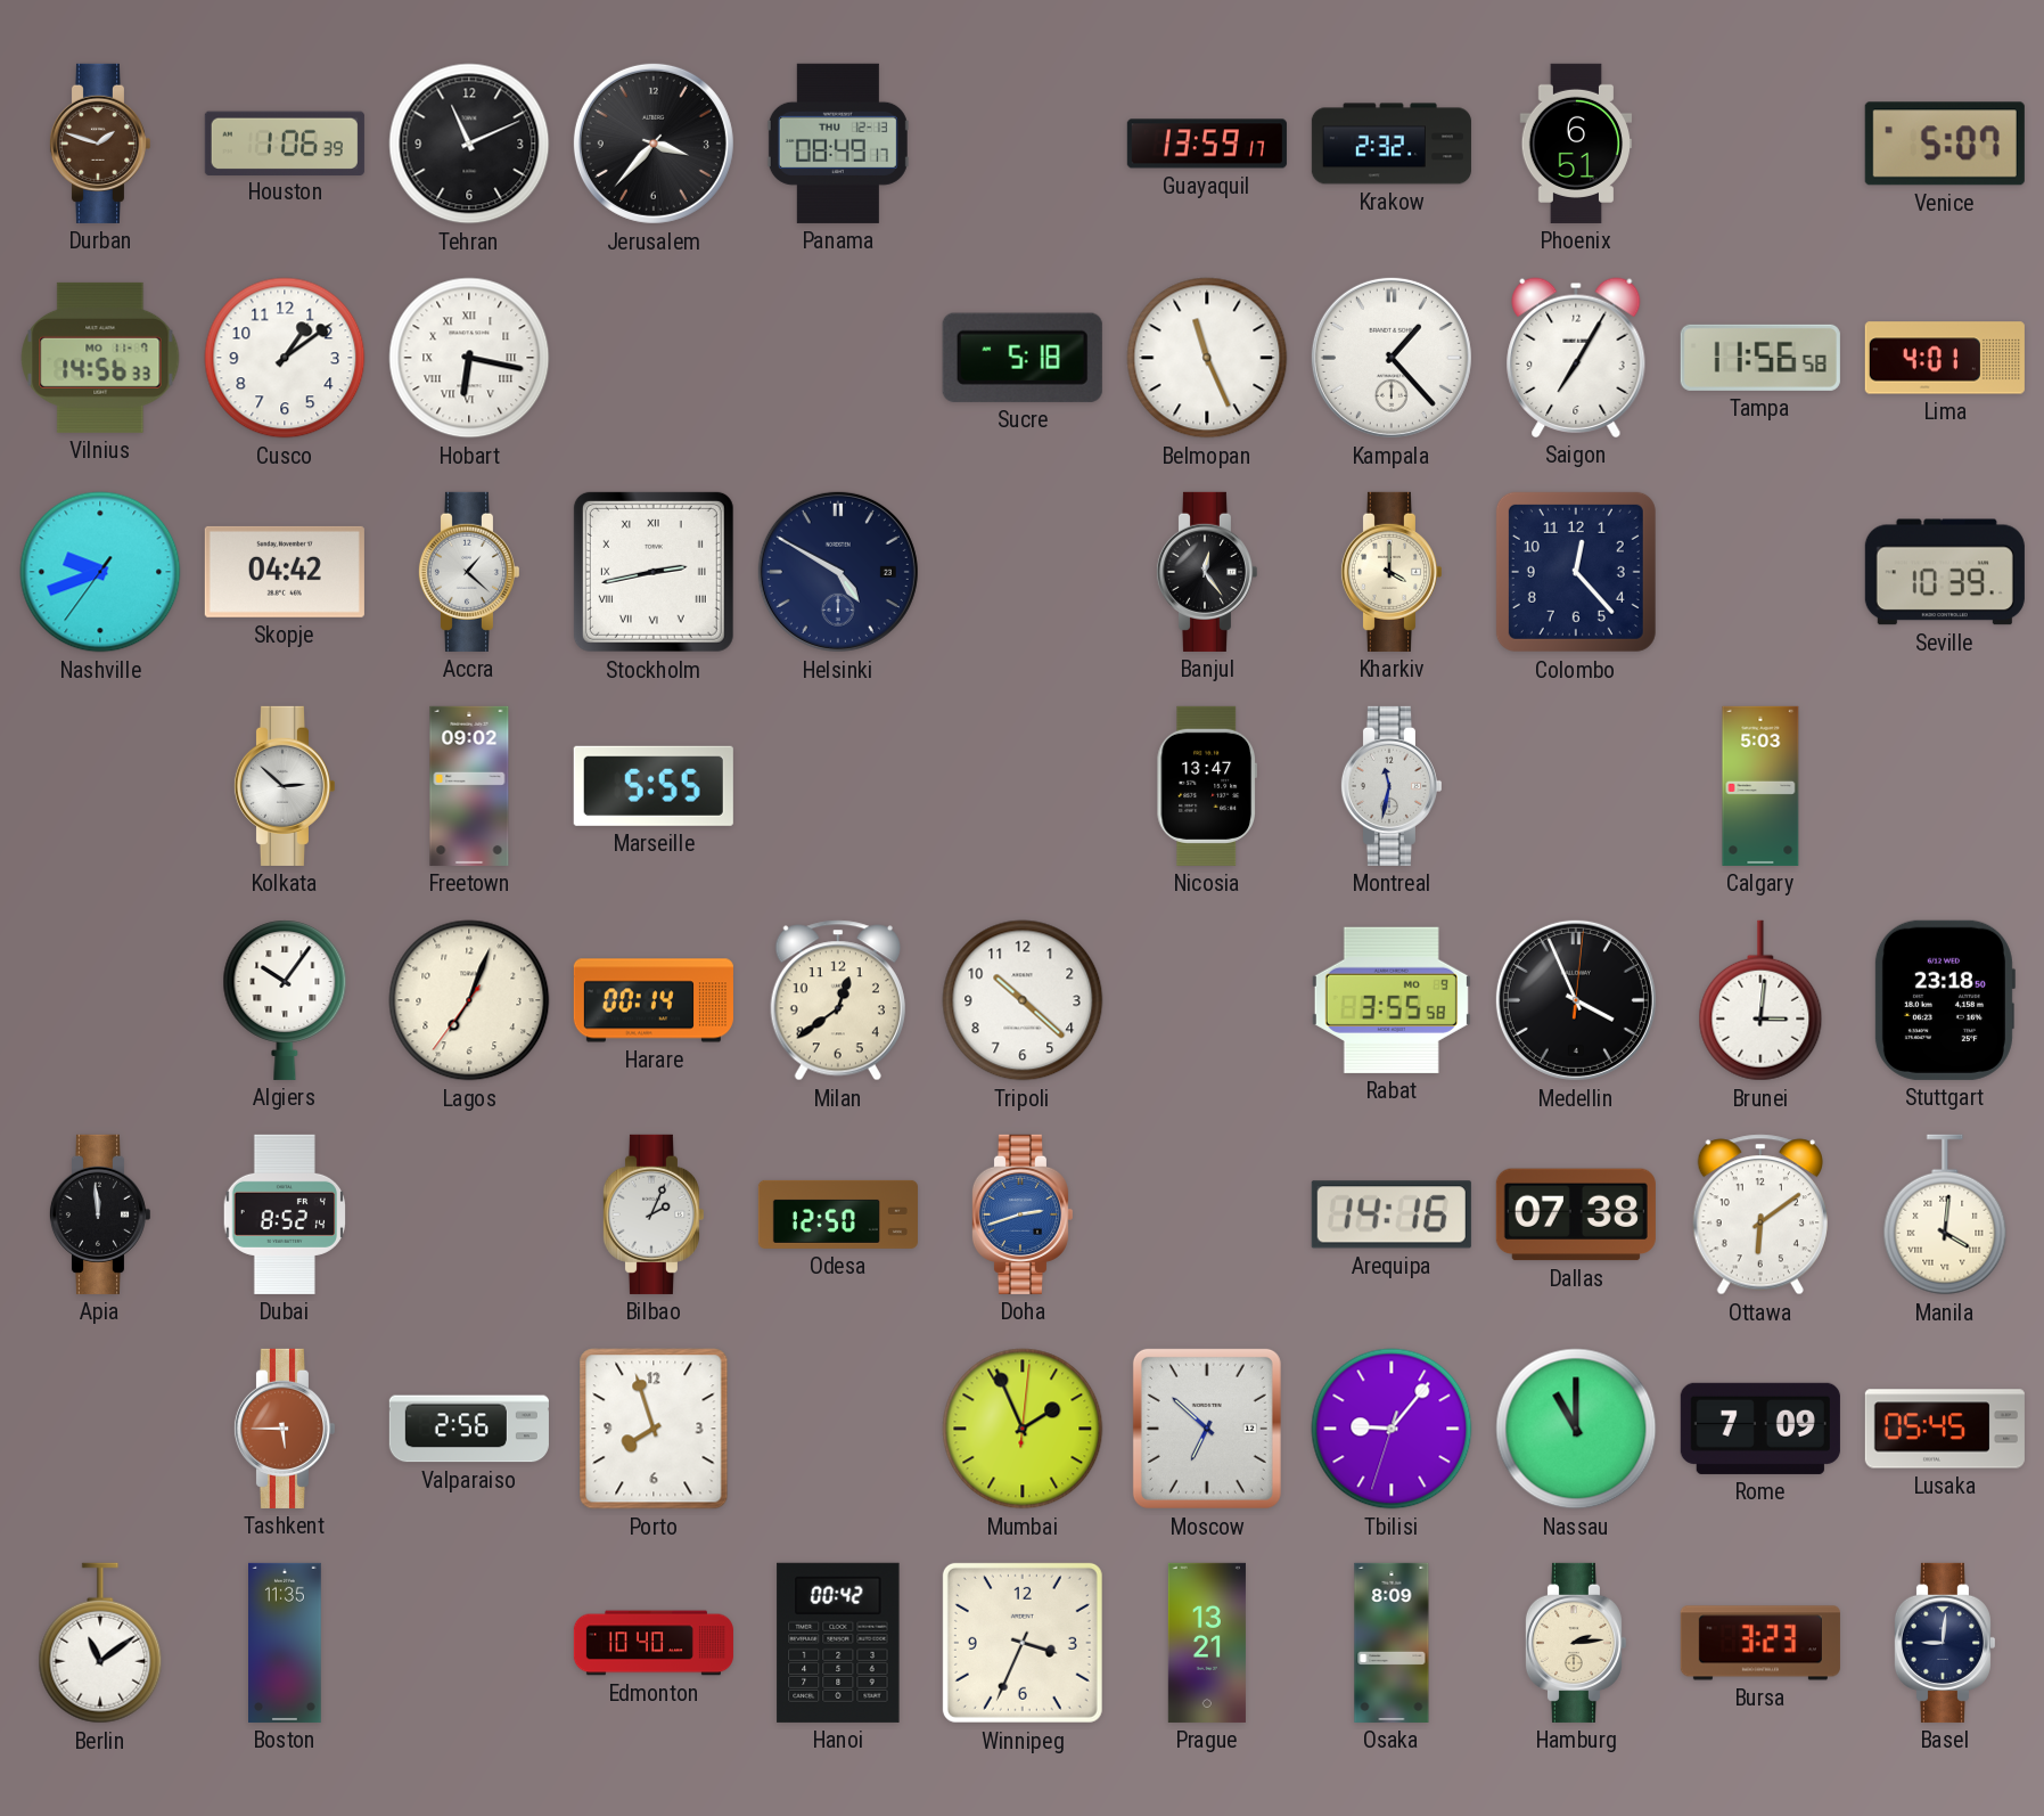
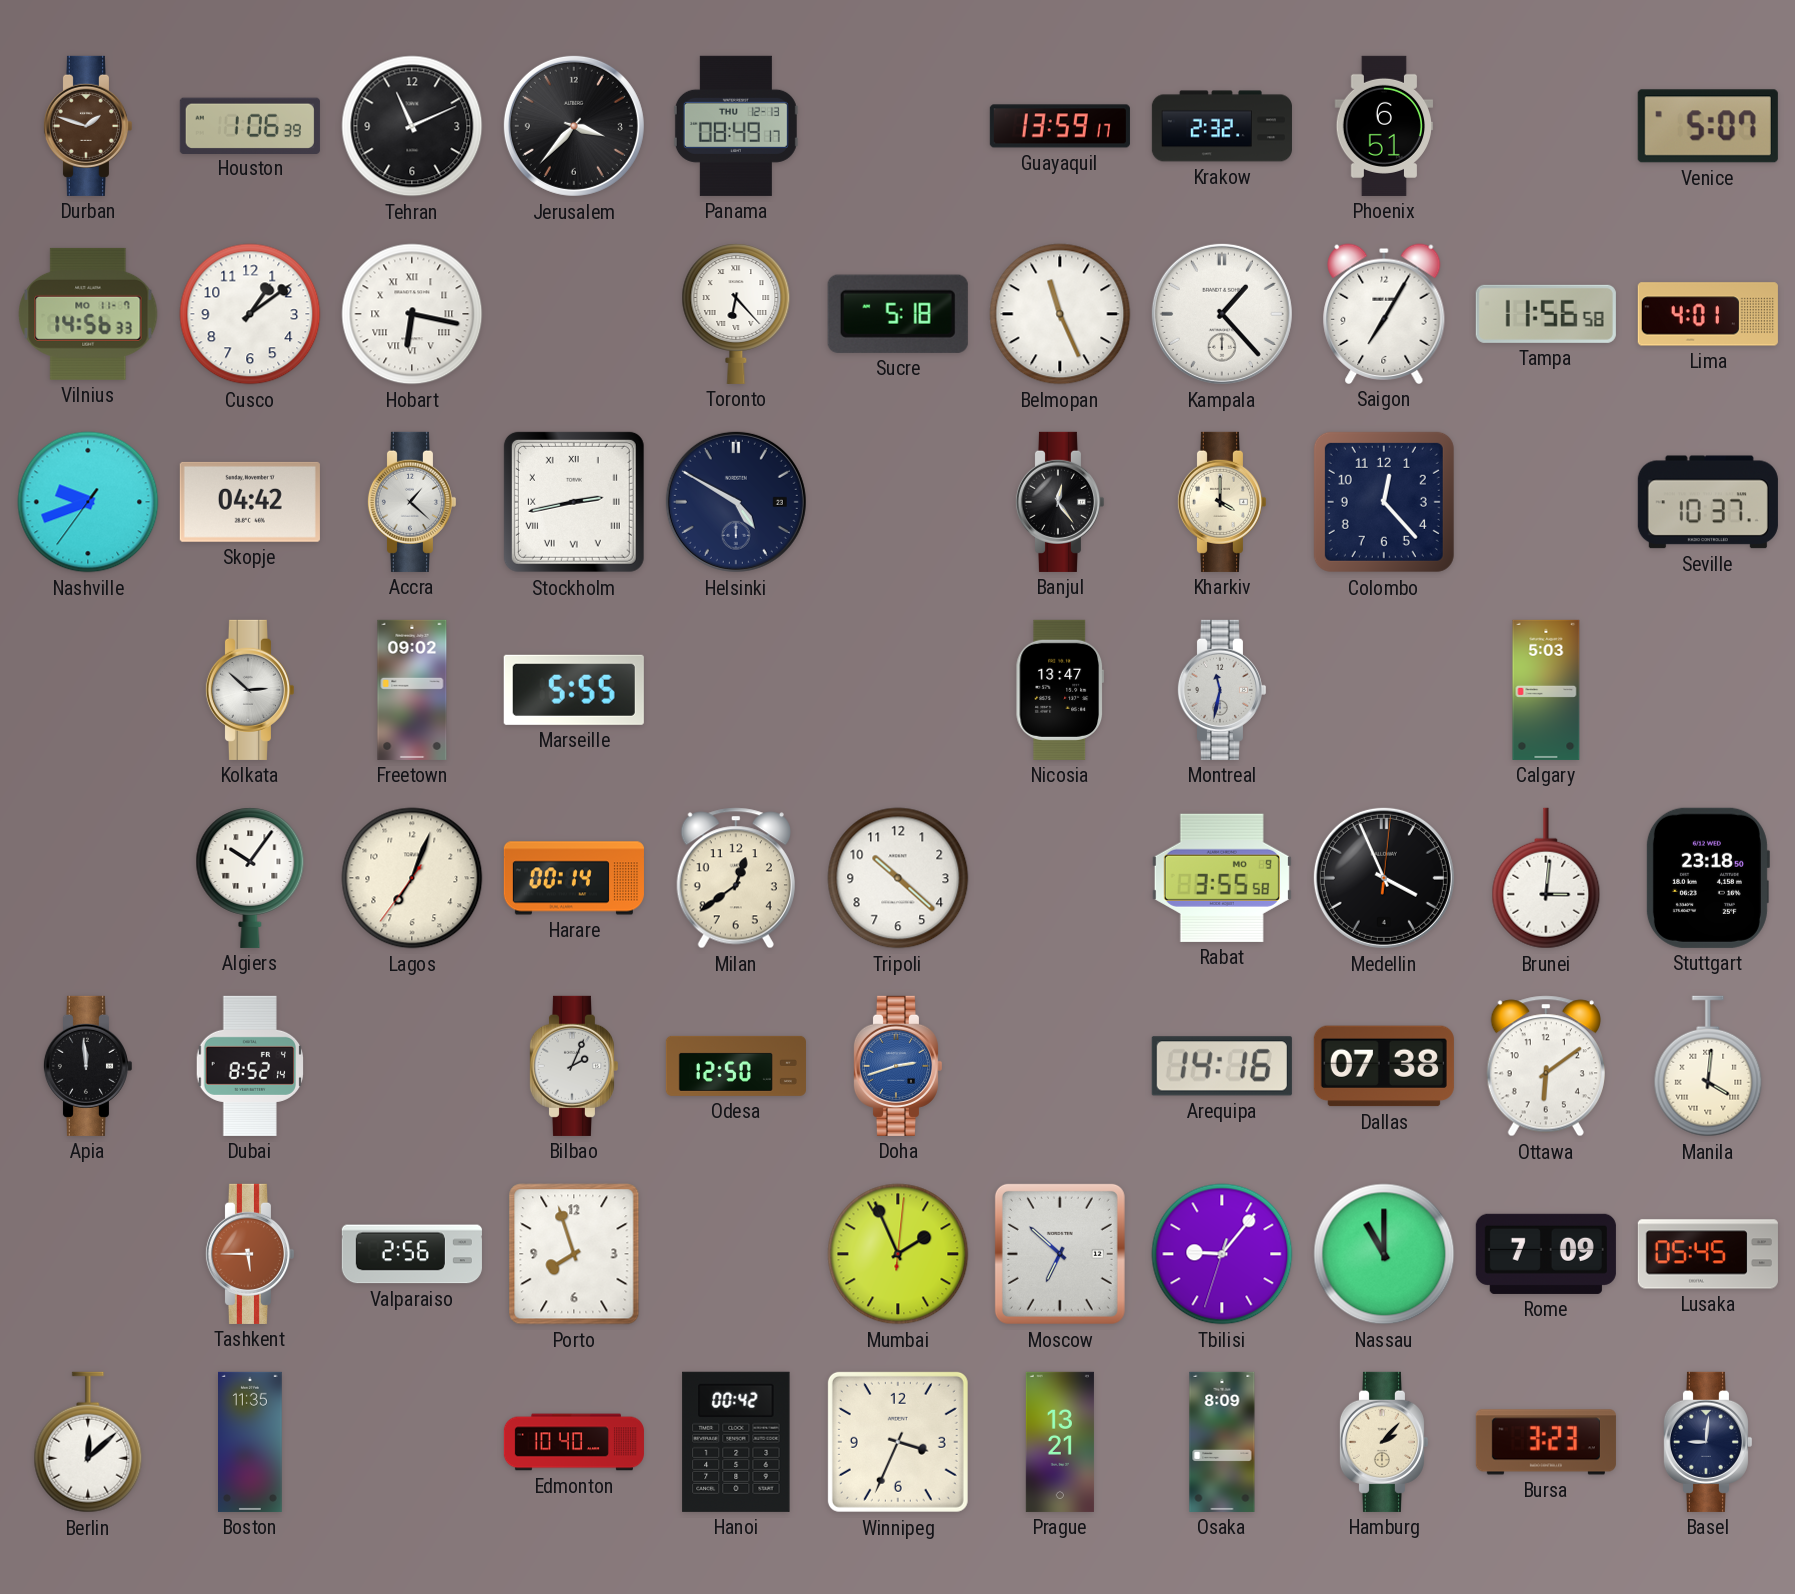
Toronto: none -> 6:23 (736, 314)
Seville: 10:39 -> 10:37 (1708, 502)
Berlin: 11:09 -> 12:08 (88, 1442)
Hamburg: 2:14 -> 2:07 (1383, 1442)
